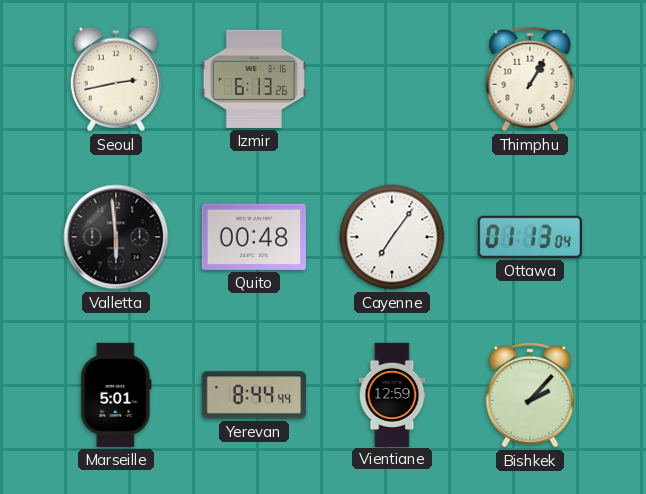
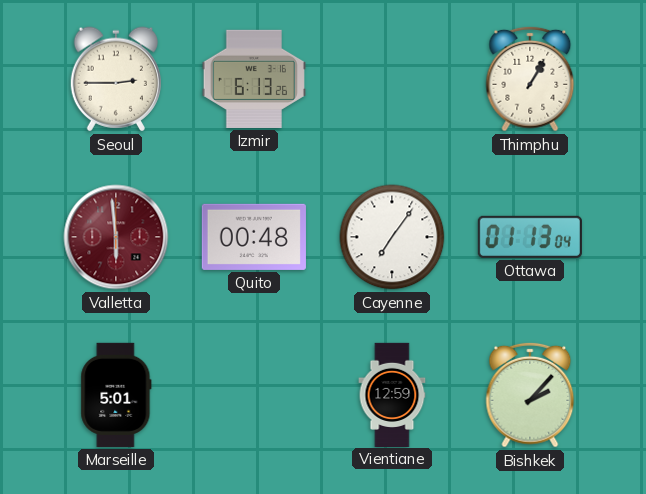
Seoul: 2:43 -> 2:45 (115, 79)
Valletta dial: black -> burgundy (116, 237)
Yerevan: 8:44 -> none (254, 395)
